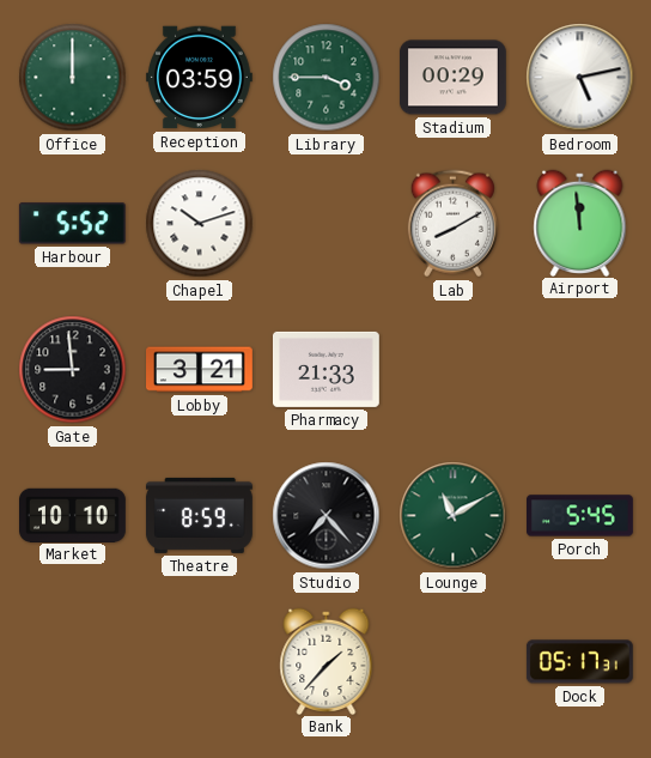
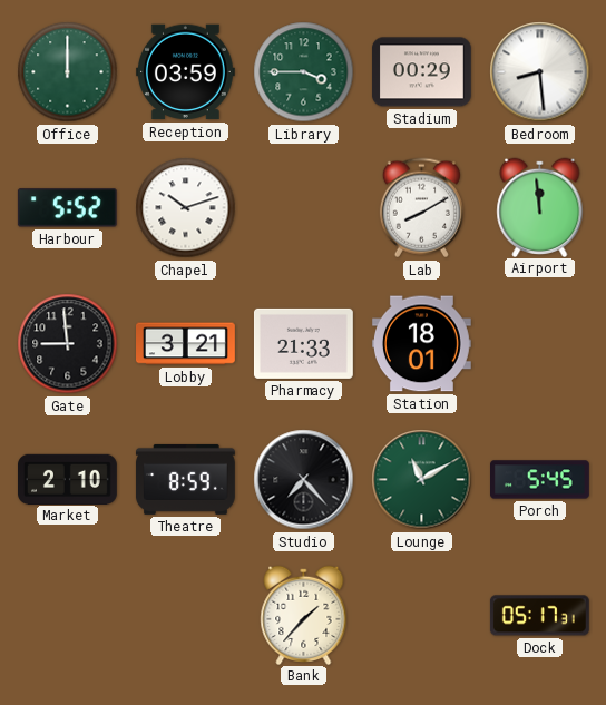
Bedroom: 5:13 -> 8:29 (540, 72)
Station: none -> 18:01 (421, 344)
Market: 10:10 -> 2:10 (68, 479)
